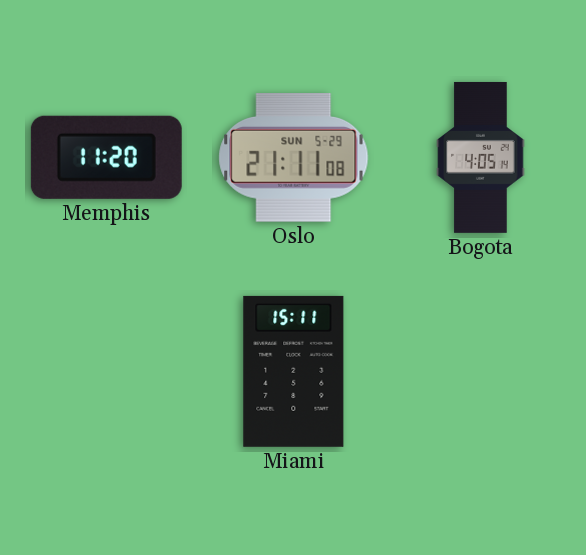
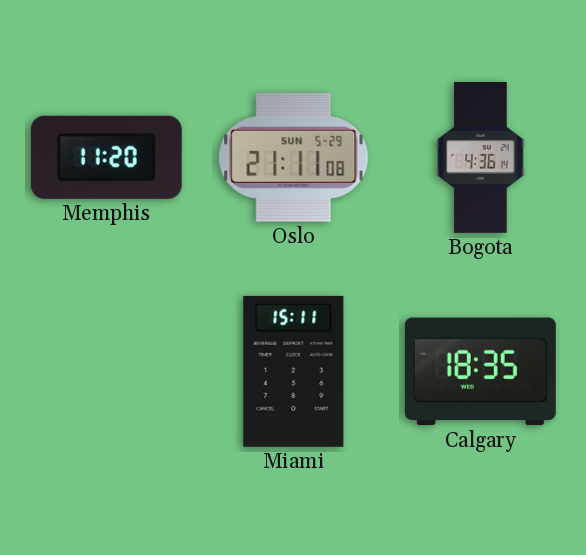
Bogota: 4:05 -> 4:36 (481, 157)
Calgary: none -> 18:35 (480, 372)
